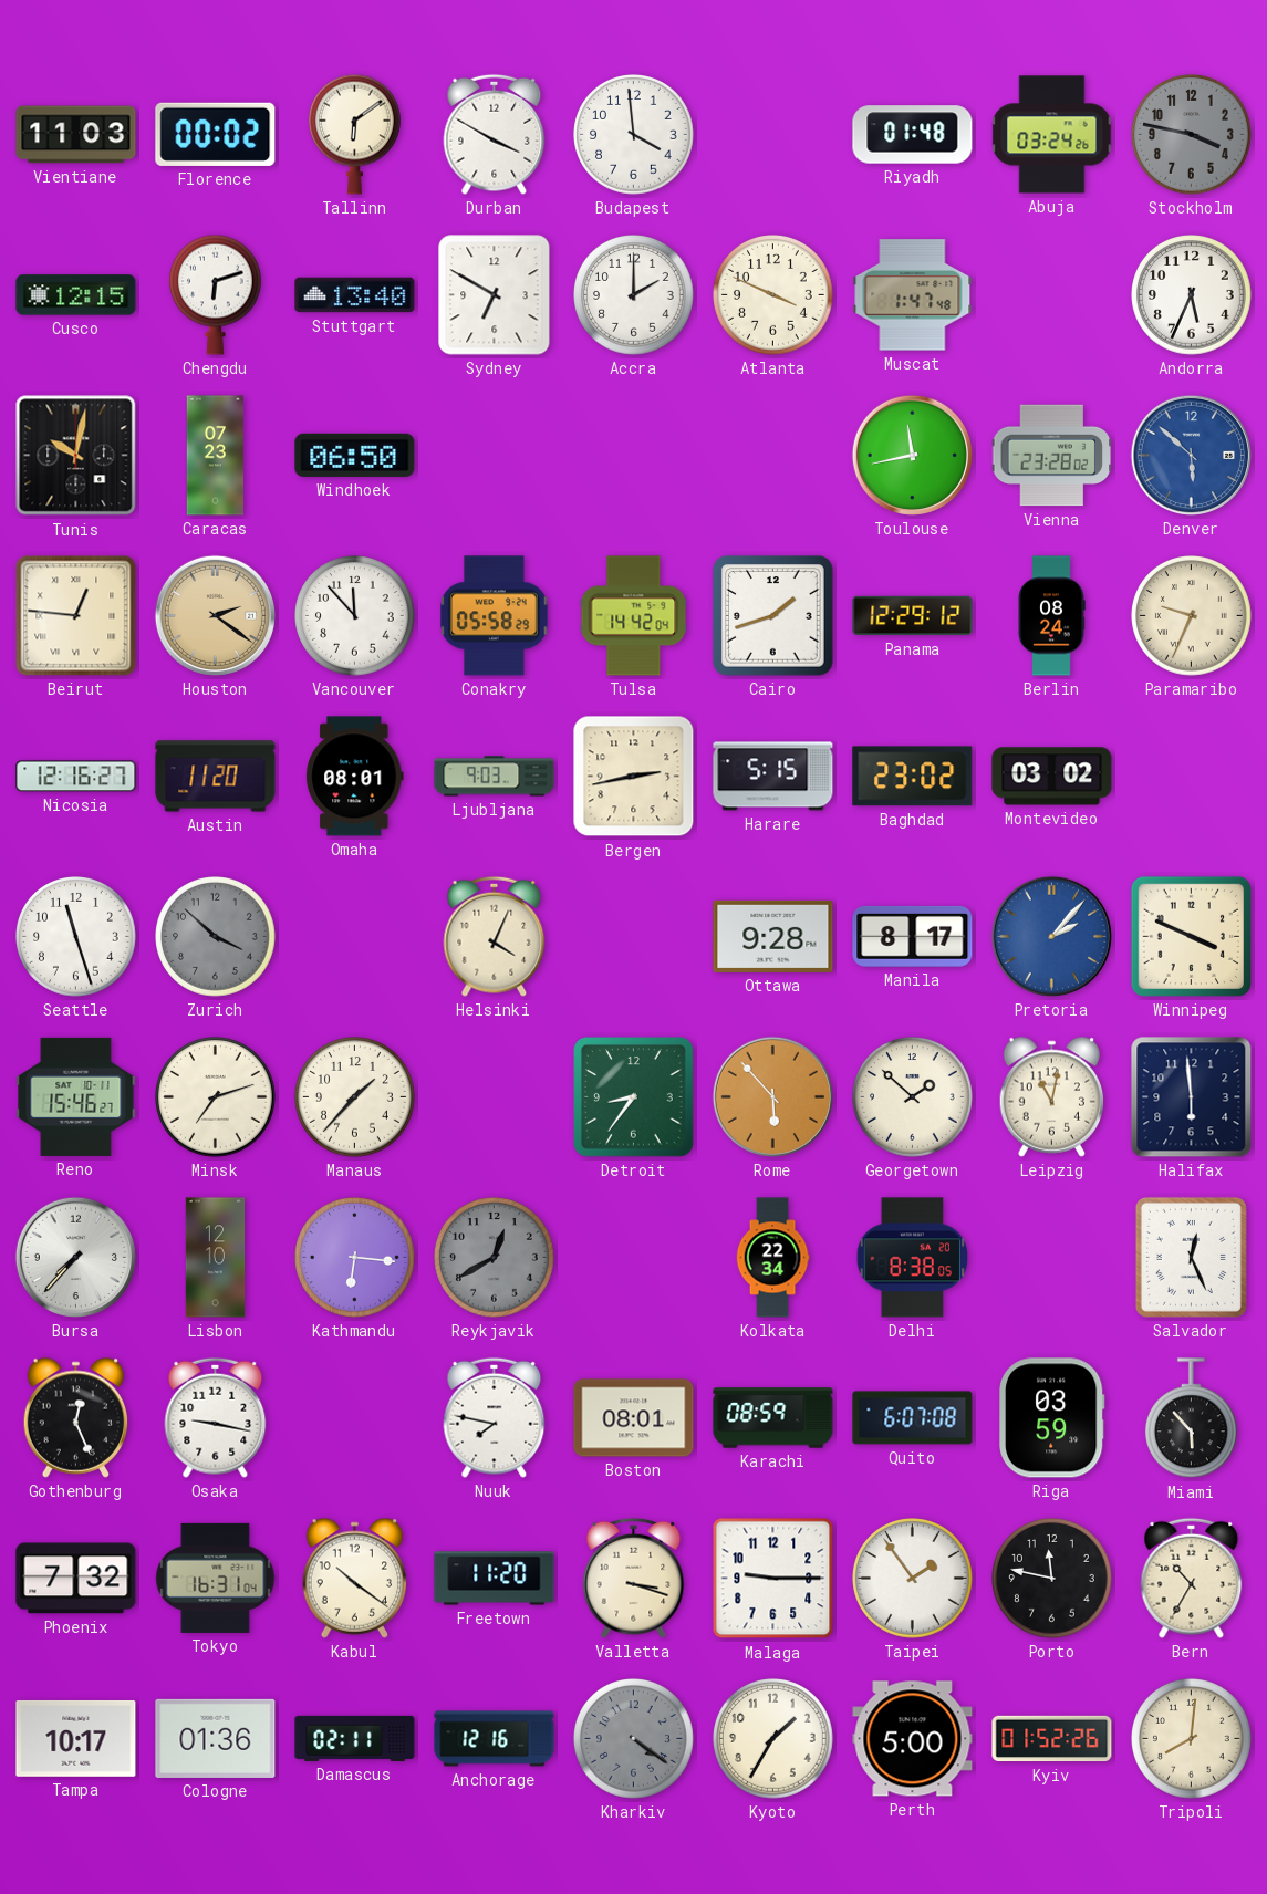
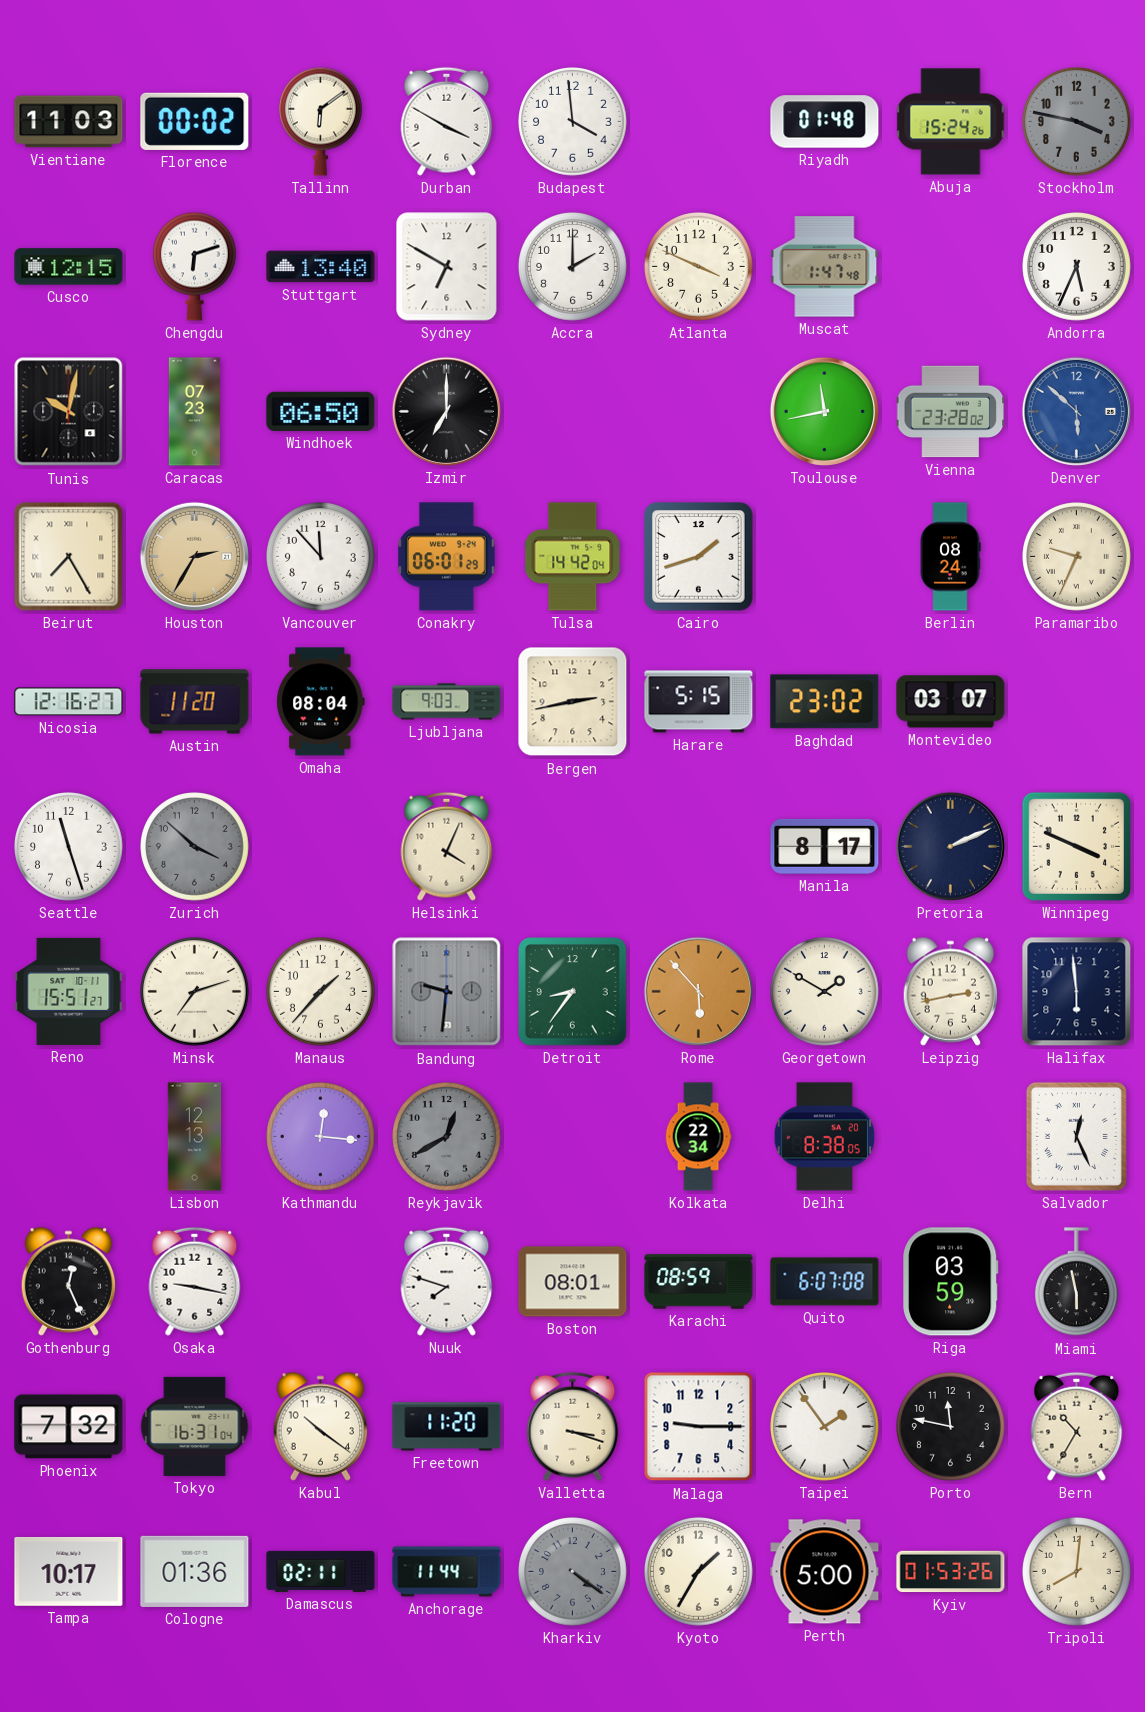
Abuja: 03:24 -> 15:24 (951, 122)
Izmir: none -> 7:00 (446, 411)
Beirut: 12:46 -> 7:25 (69, 557)
Houston: 2:21 -> 2:35 (194, 556)
Conakry: 05:58 -> 06:01 (447, 557)
Panama: 12:29 -> none (913, 616)
Omaha: 08:01 -> 08:04 (321, 702)
Montevideo: 03:02 -> 03:07 (951, 702)
Ottawa: 9:28 -> none (773, 936)
Pretoria: 2:07 -> 2:11 (950, 846)
Pretoria dial: blue -> navy (950, 846)
Reno: 15:46 -> 15:51 (69, 991)
Bandung: none -> 9:31 (447, 992)
Georgetown: 1:52 -> 1:50 (825, 992)
Leipzig: 11:02 -> 2:43 (951, 991)
Bursa: 7:37 -> none (75, 1257)
Lisbon: 12:10 -> 12:13 (195, 1137)
Kathmandu: 6:16 -> 12:16 (321, 1137)
Nuuk: 7:47 -> 7:48 (447, 1281)
Miami: 5:53 -> 5:58 (1076, 1282)
Anchorage: 12:16 -> 11:44 (447, 1572)
Kyiv: 01:52 -> 01:53 (951, 1572)
